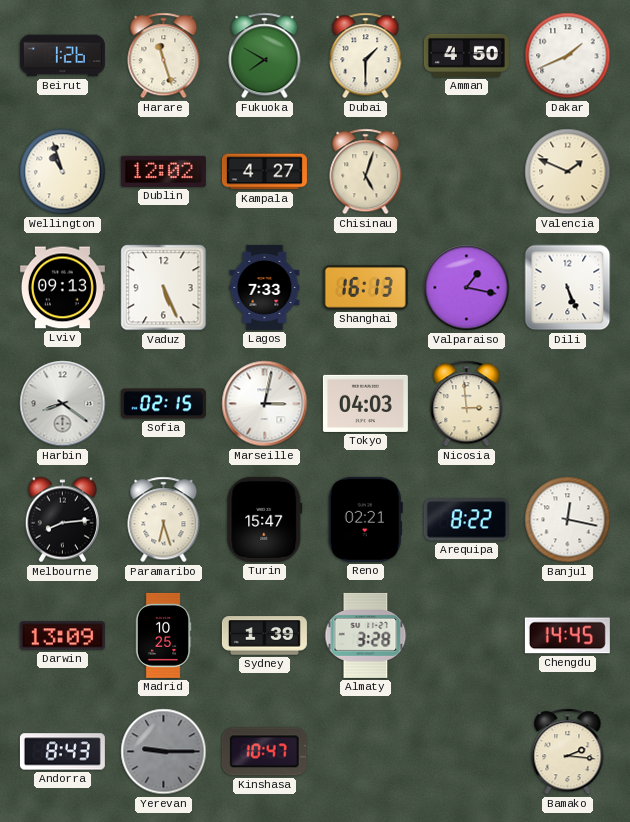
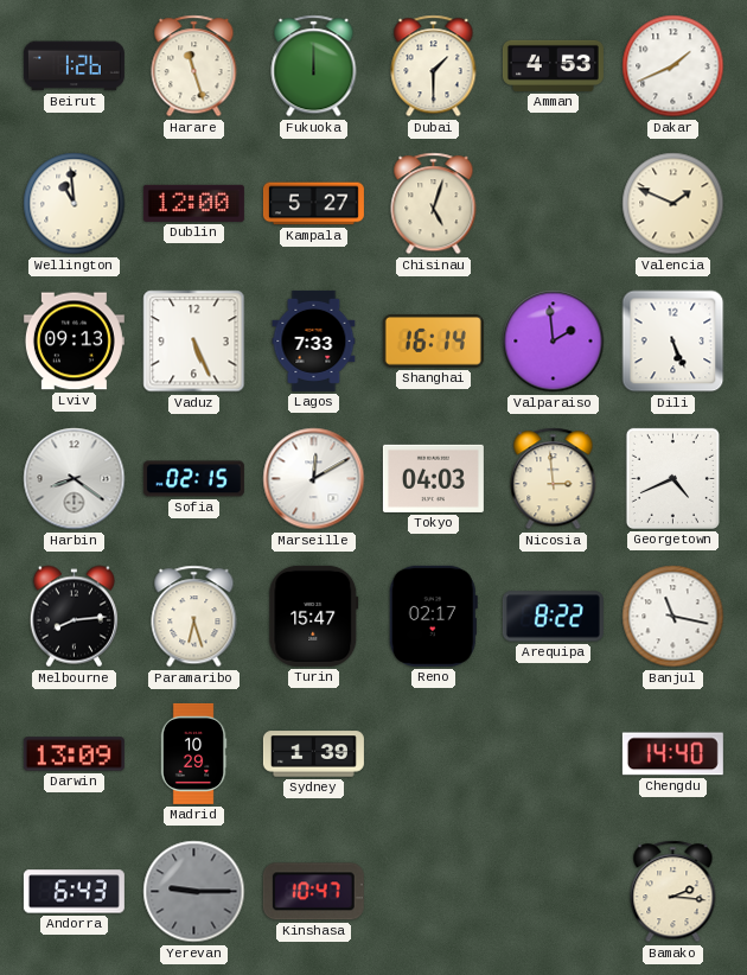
Fukuoka: 7:50 -> 12:00 (314, 66)
Amman: 4:50 -> 4:53 (553, 65)
Wellington: 10:57 -> 10:59 (75, 204)
Dublin: 12:02 -> 12:00 (193, 203)
Kampala: 4:27 -> 5:27 (313, 204)
Shanghai: 16:13 -> 16:14 (433, 342)
Valparaiso: 1:17 -> 1:59 (554, 342)
Marseille: 3:02 -> 12:10 (314, 479)
Georgetown: none -> 4:41 (672, 478)
Reno: 02:21 -> 02:17 (433, 616)
Banjul: 12:17 -> 11:17 (673, 617)
Madrid: 10:25 -> 10:29 (193, 753)
Almaty: 3:28 -> none (366, 635)
Chengdu: 14:45 -> 14:40 (672, 754)
Andorra: 8:43 -> 6:43 (74, 892)
